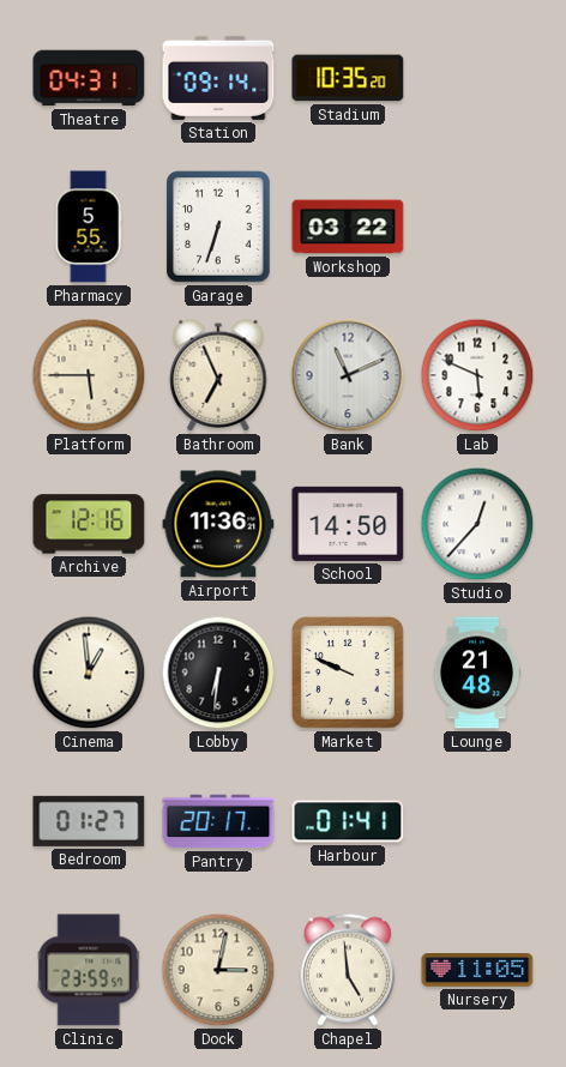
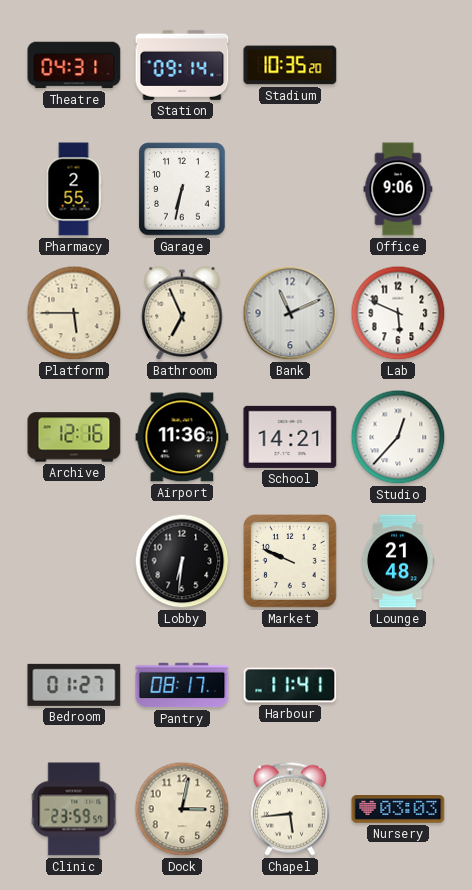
Pharmacy: 5:55 -> 2:55 (74, 189)
Garage: 6:33 -> 6:32 (182, 189)
Workshop: 03:22 -> none (348, 227)
Office: none -> 9:06 (398, 189)
School: 14:50 -> 14:21 (290, 437)
Cinema: 12:59 -> none (89, 673)
Pantry: 20:17 -> 08:17 (182, 685)
Harbour: 01:41 -> 11:41 (290, 685)
Chapel: 4:59 -> 5:44 (290, 809)
Nursery: 11:05 -> 03:03 (398, 809)
